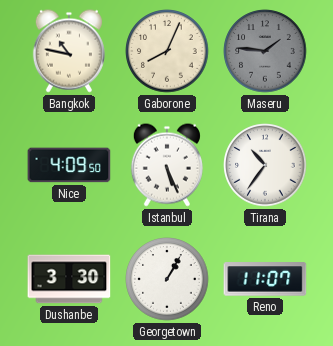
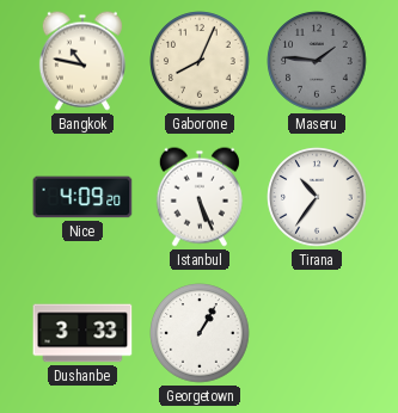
Nice: 4:09:50 -> 4:09:20 (82, 197)
Dushanbe: 3:30 -> 3:33 (82, 333)
Reno: 11:07 -> none (265, 279)
